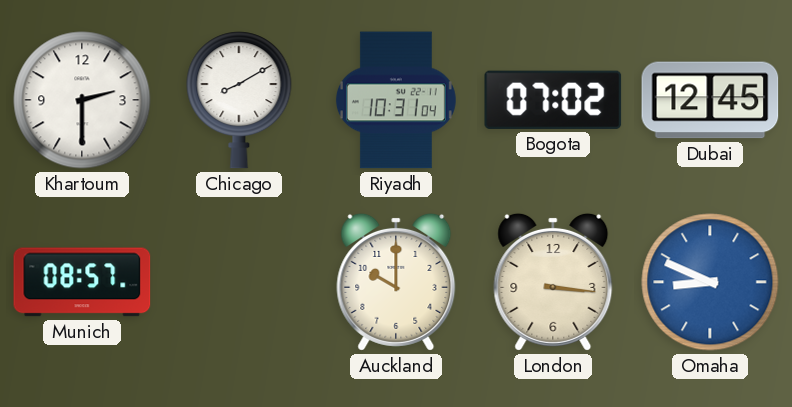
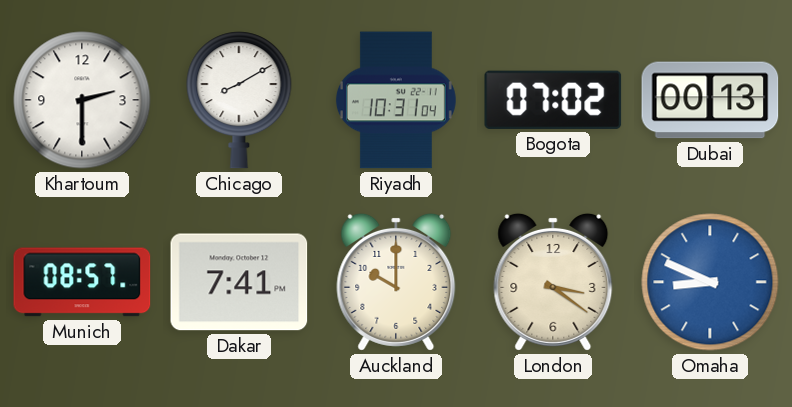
Dubai: 12:45 -> 00:13 (710, 100)
Dakar: none -> 7:41 (239, 282)
London: 3:16 -> 3:21 (553, 282)
